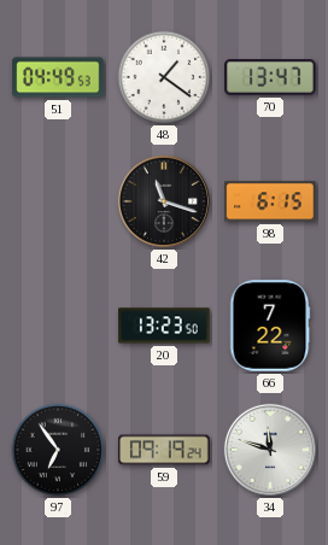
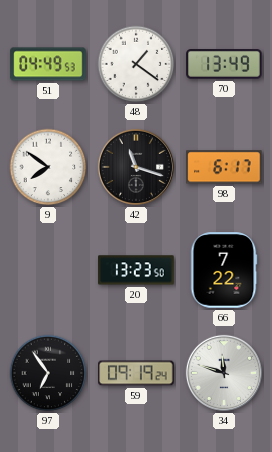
70: 13:47 -> 13:49 (224, 65)
9: none -> 7:51 (48, 167)
98: 6:15 -> 6:17 (224, 167)
